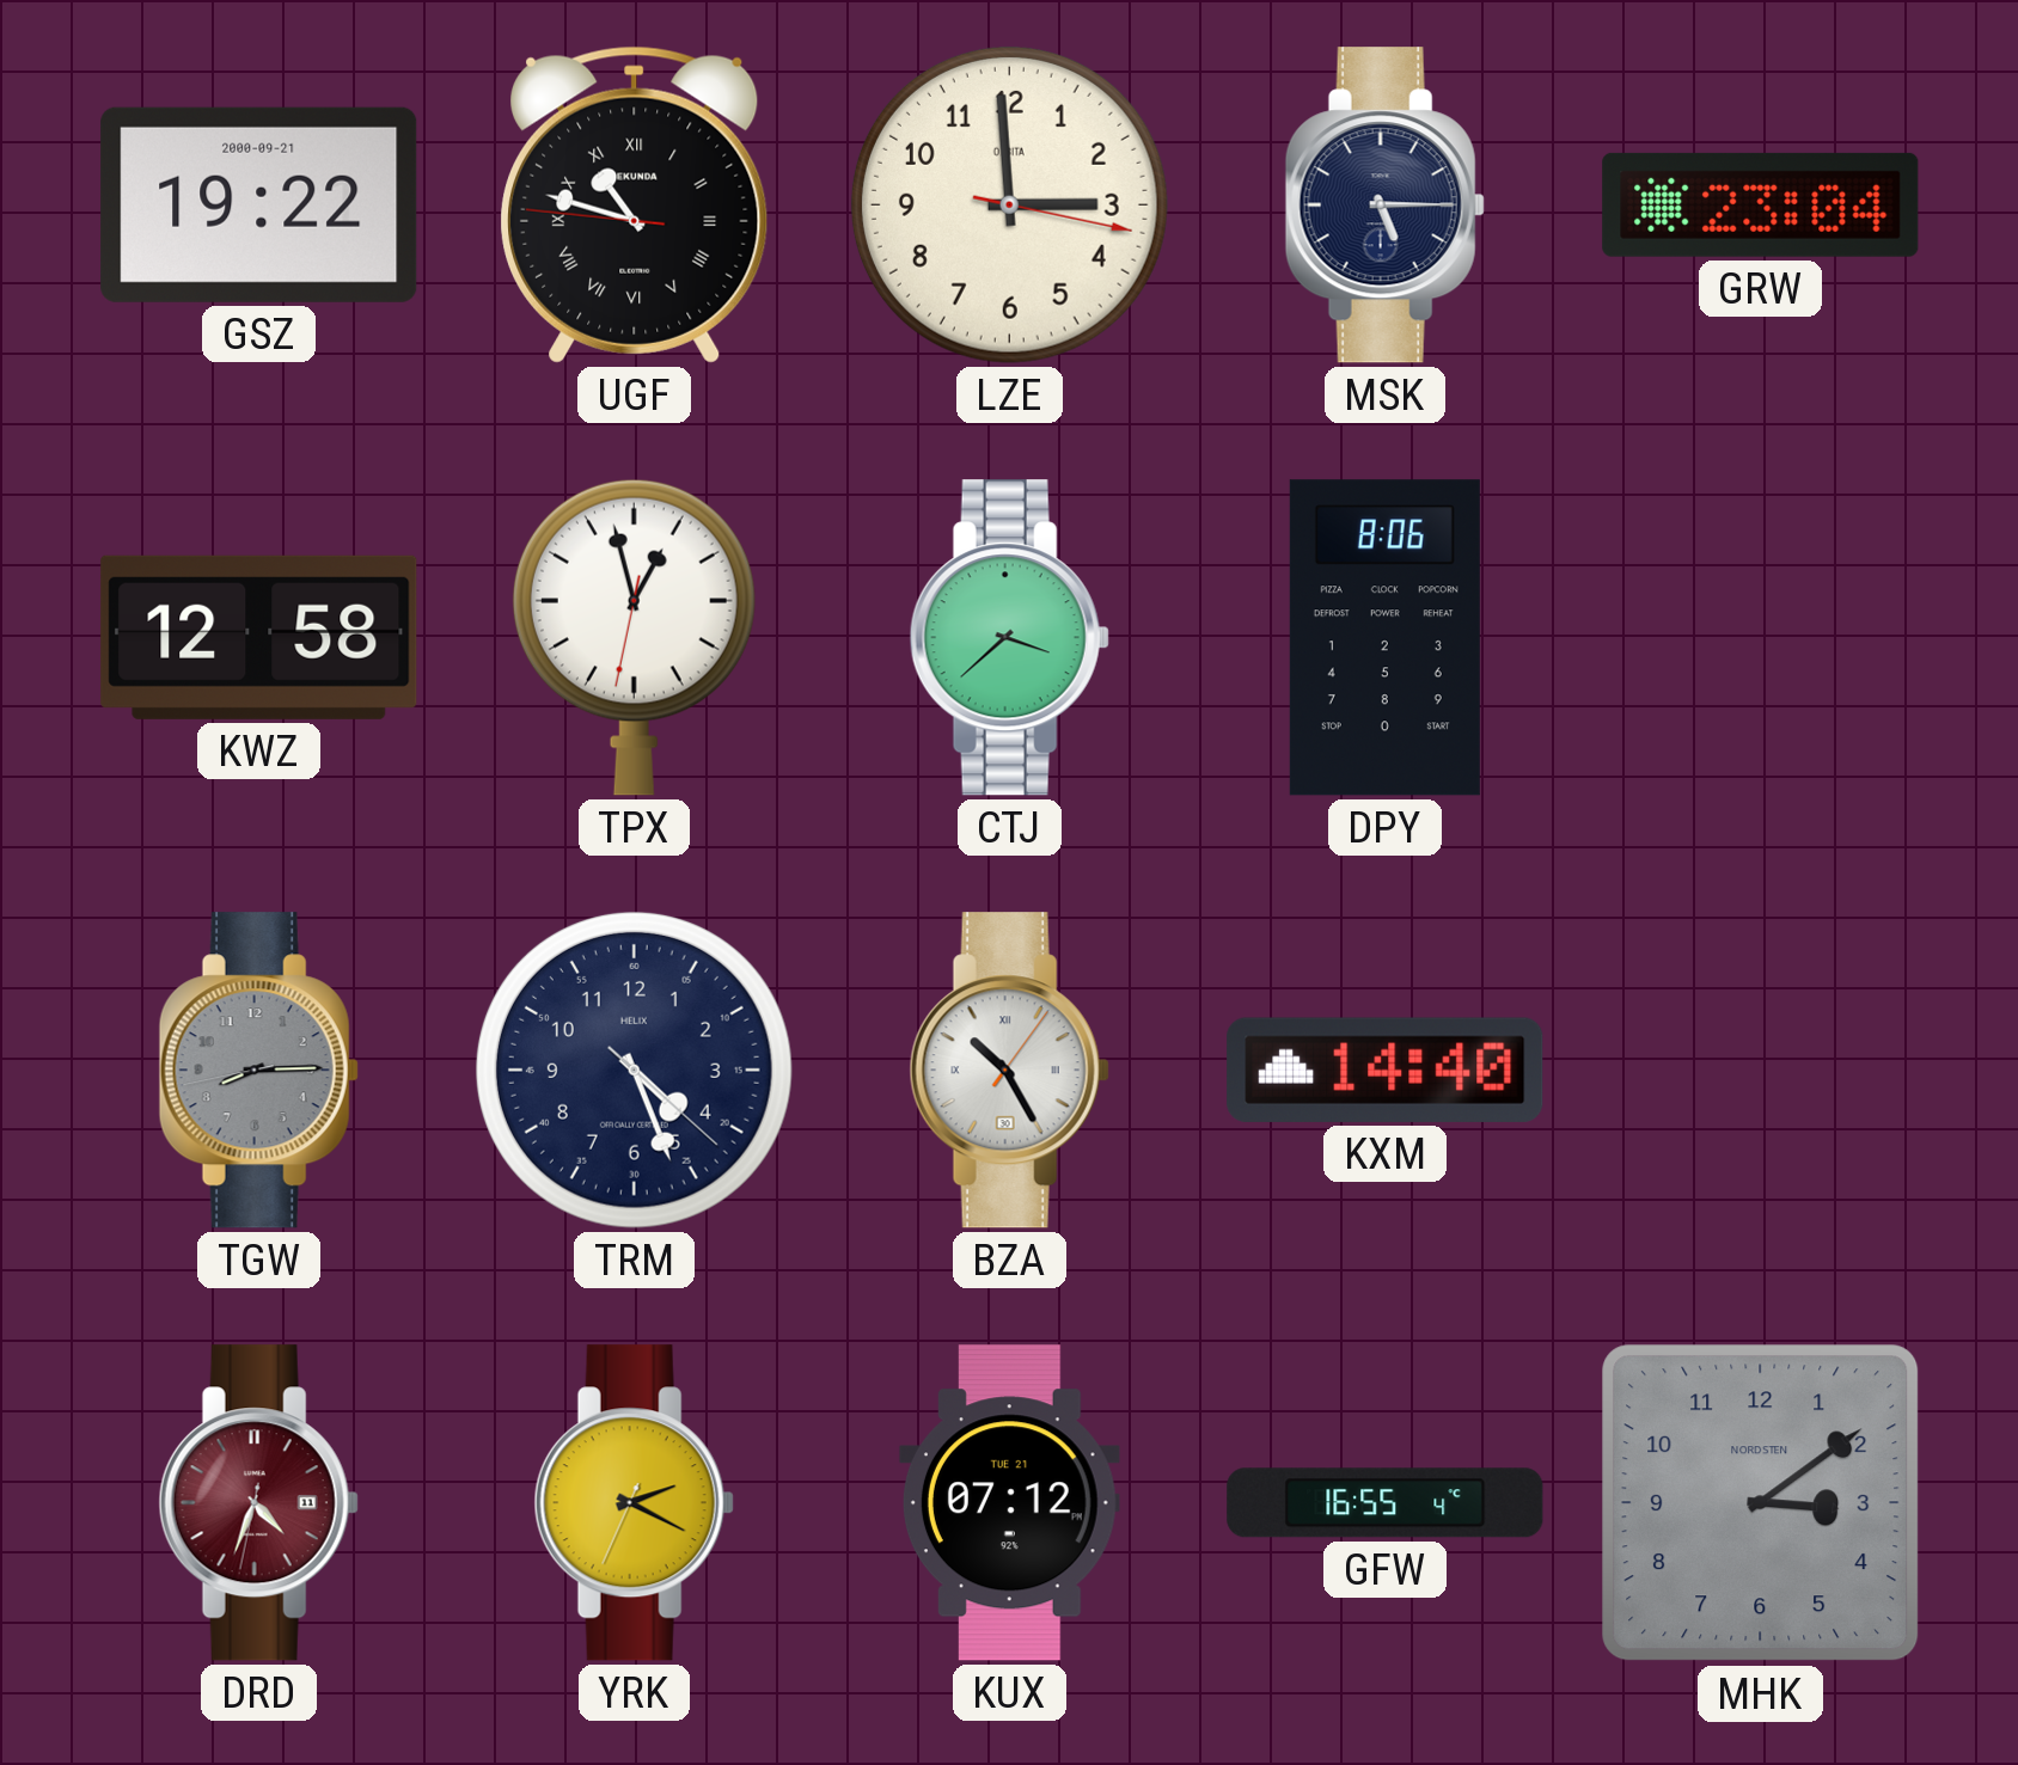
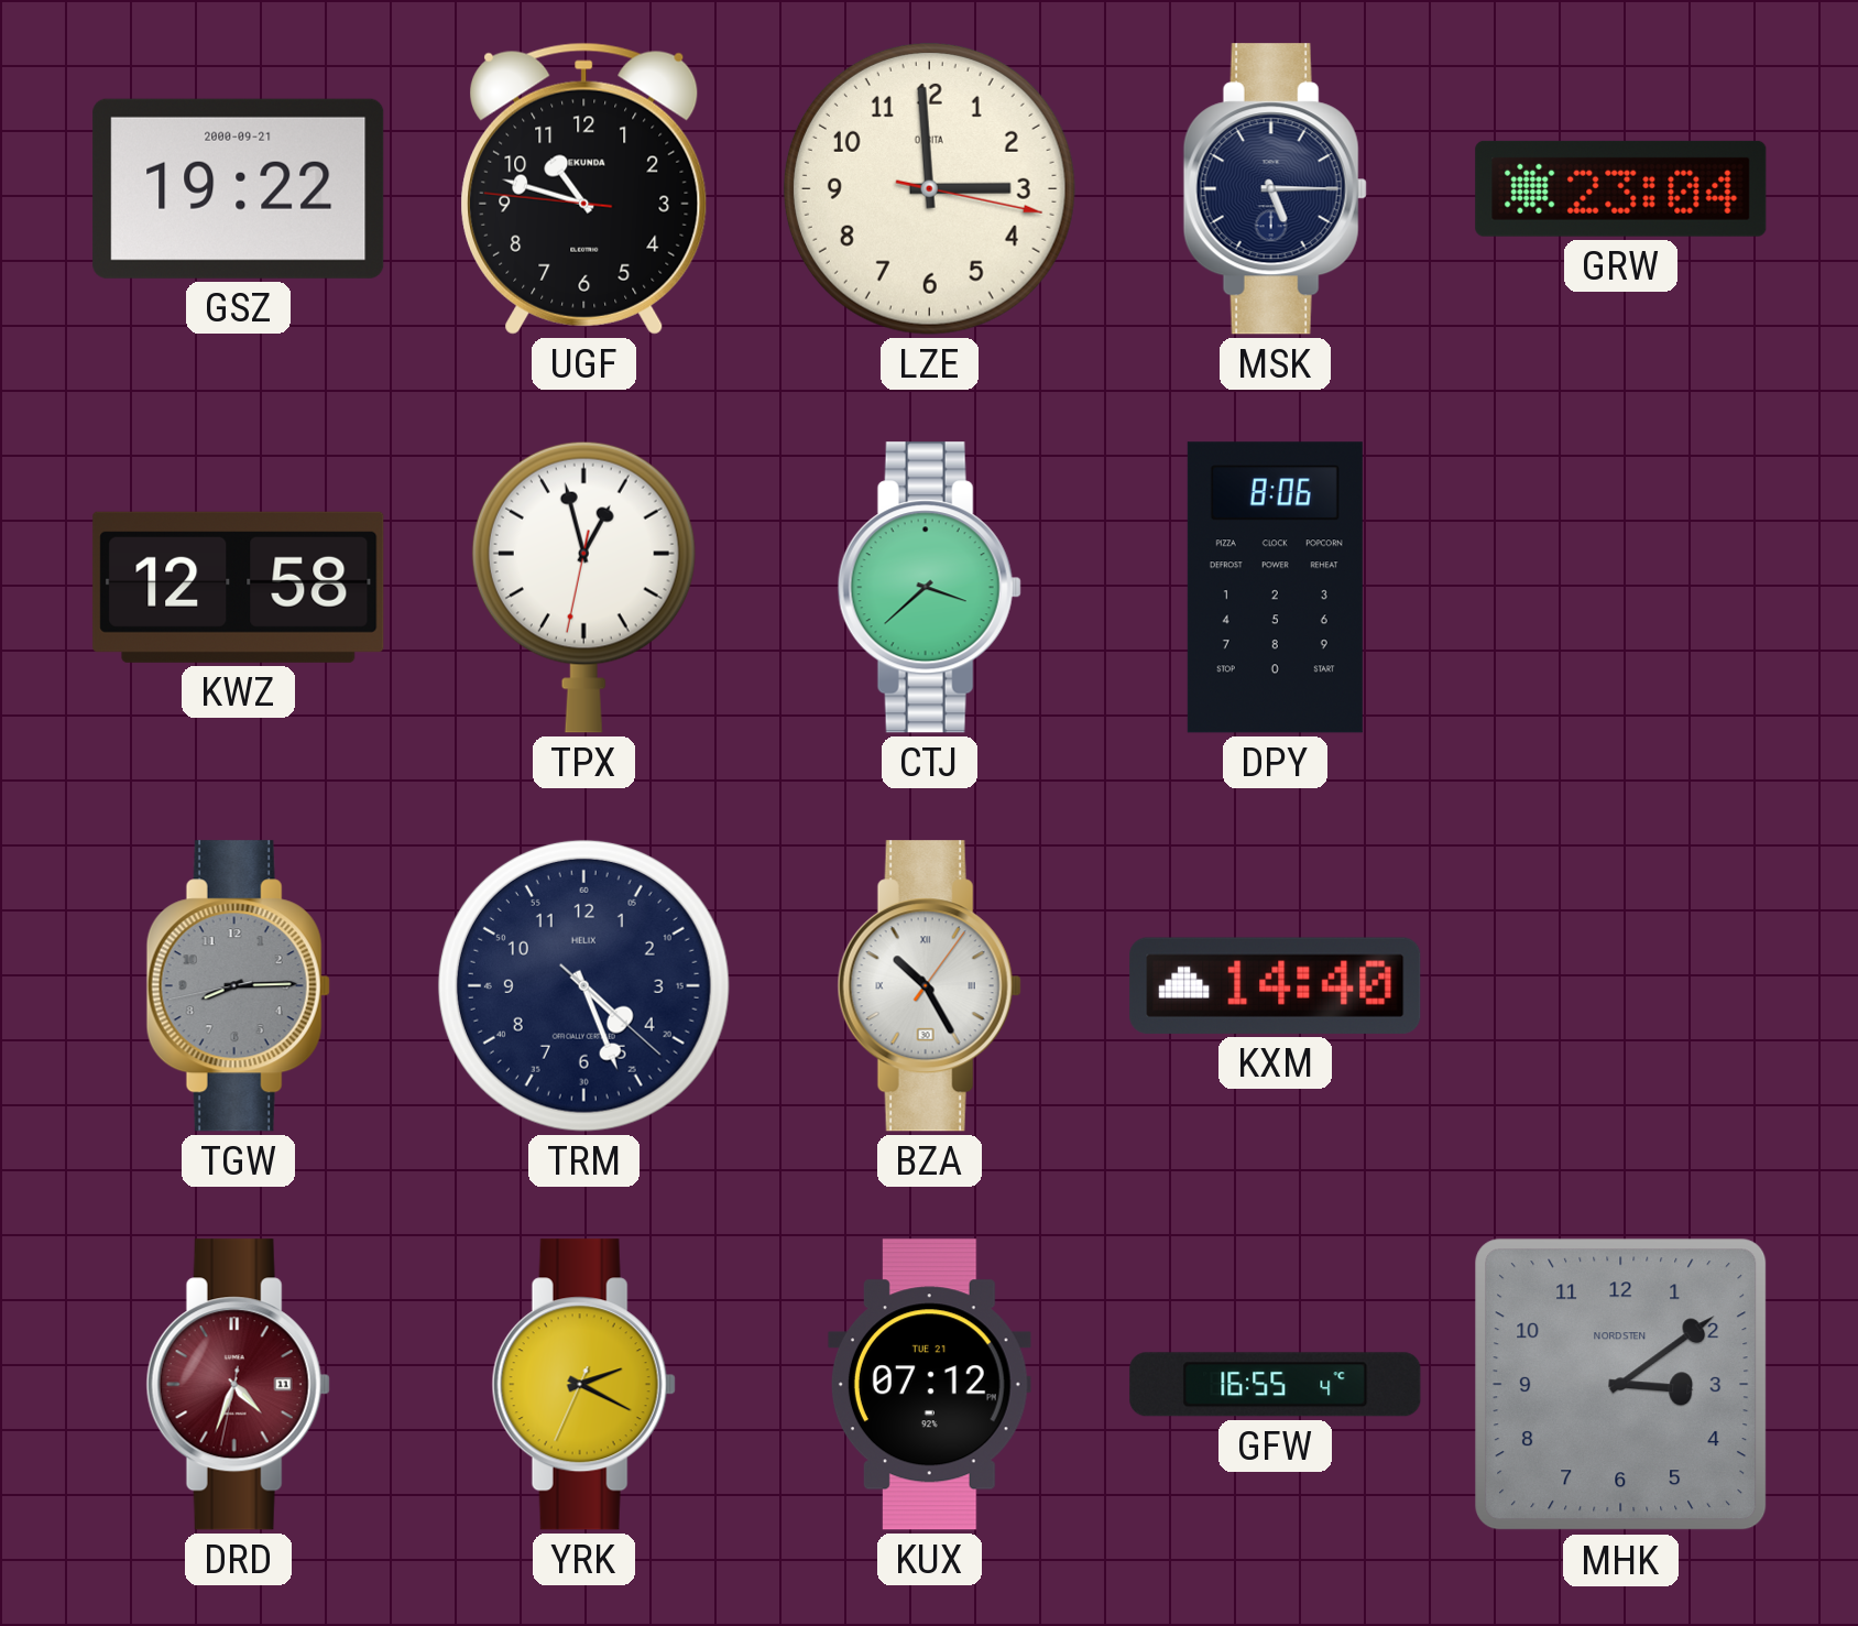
UGF numerals: Roman -> Arabic (584, 188)
